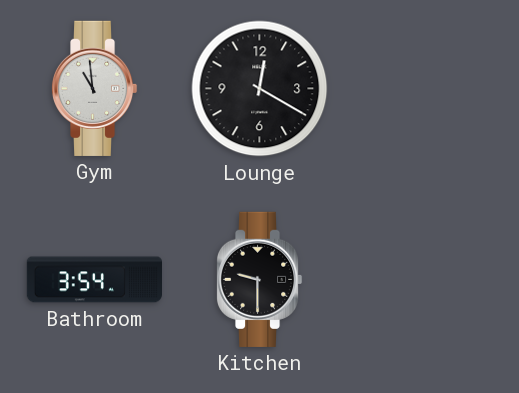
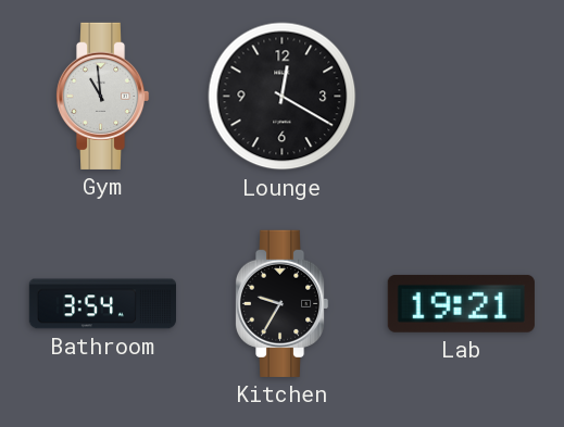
Kitchen: 9:30 -> 9:35 (281, 303)
Lab: none -> 19:21 (461, 303)
